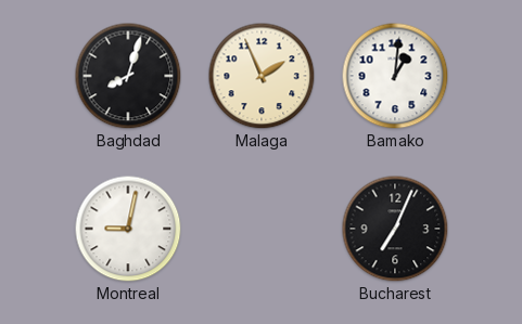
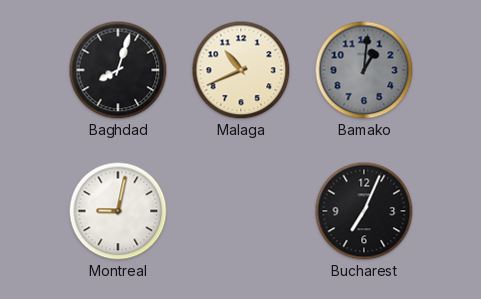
Malaga: 1:56 -> 10:41 (241, 70)
Bamako dial: white -> grey (364, 70)
